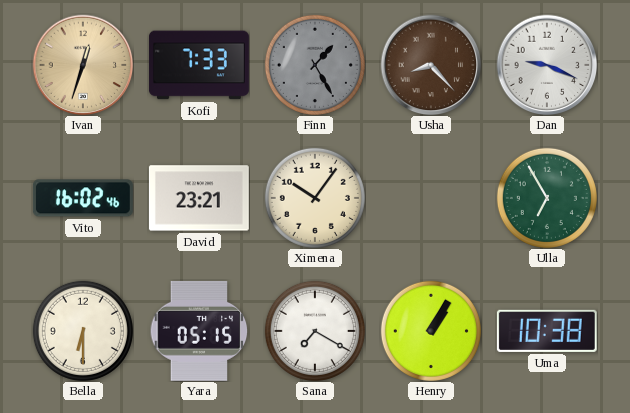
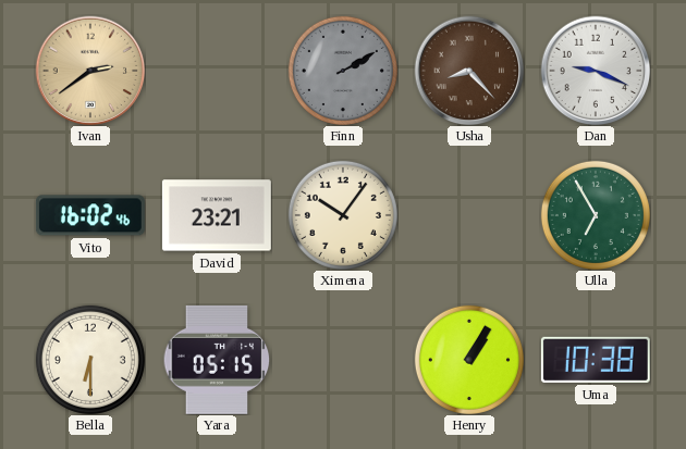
Ivan: 12:33 -> 2:39 (90, 71)
Kofi: 7:33 -> none (199, 65)
Finn: 1:25 -> 2:10 (343, 71)
Sana: 7:20 -> none (315, 331)
